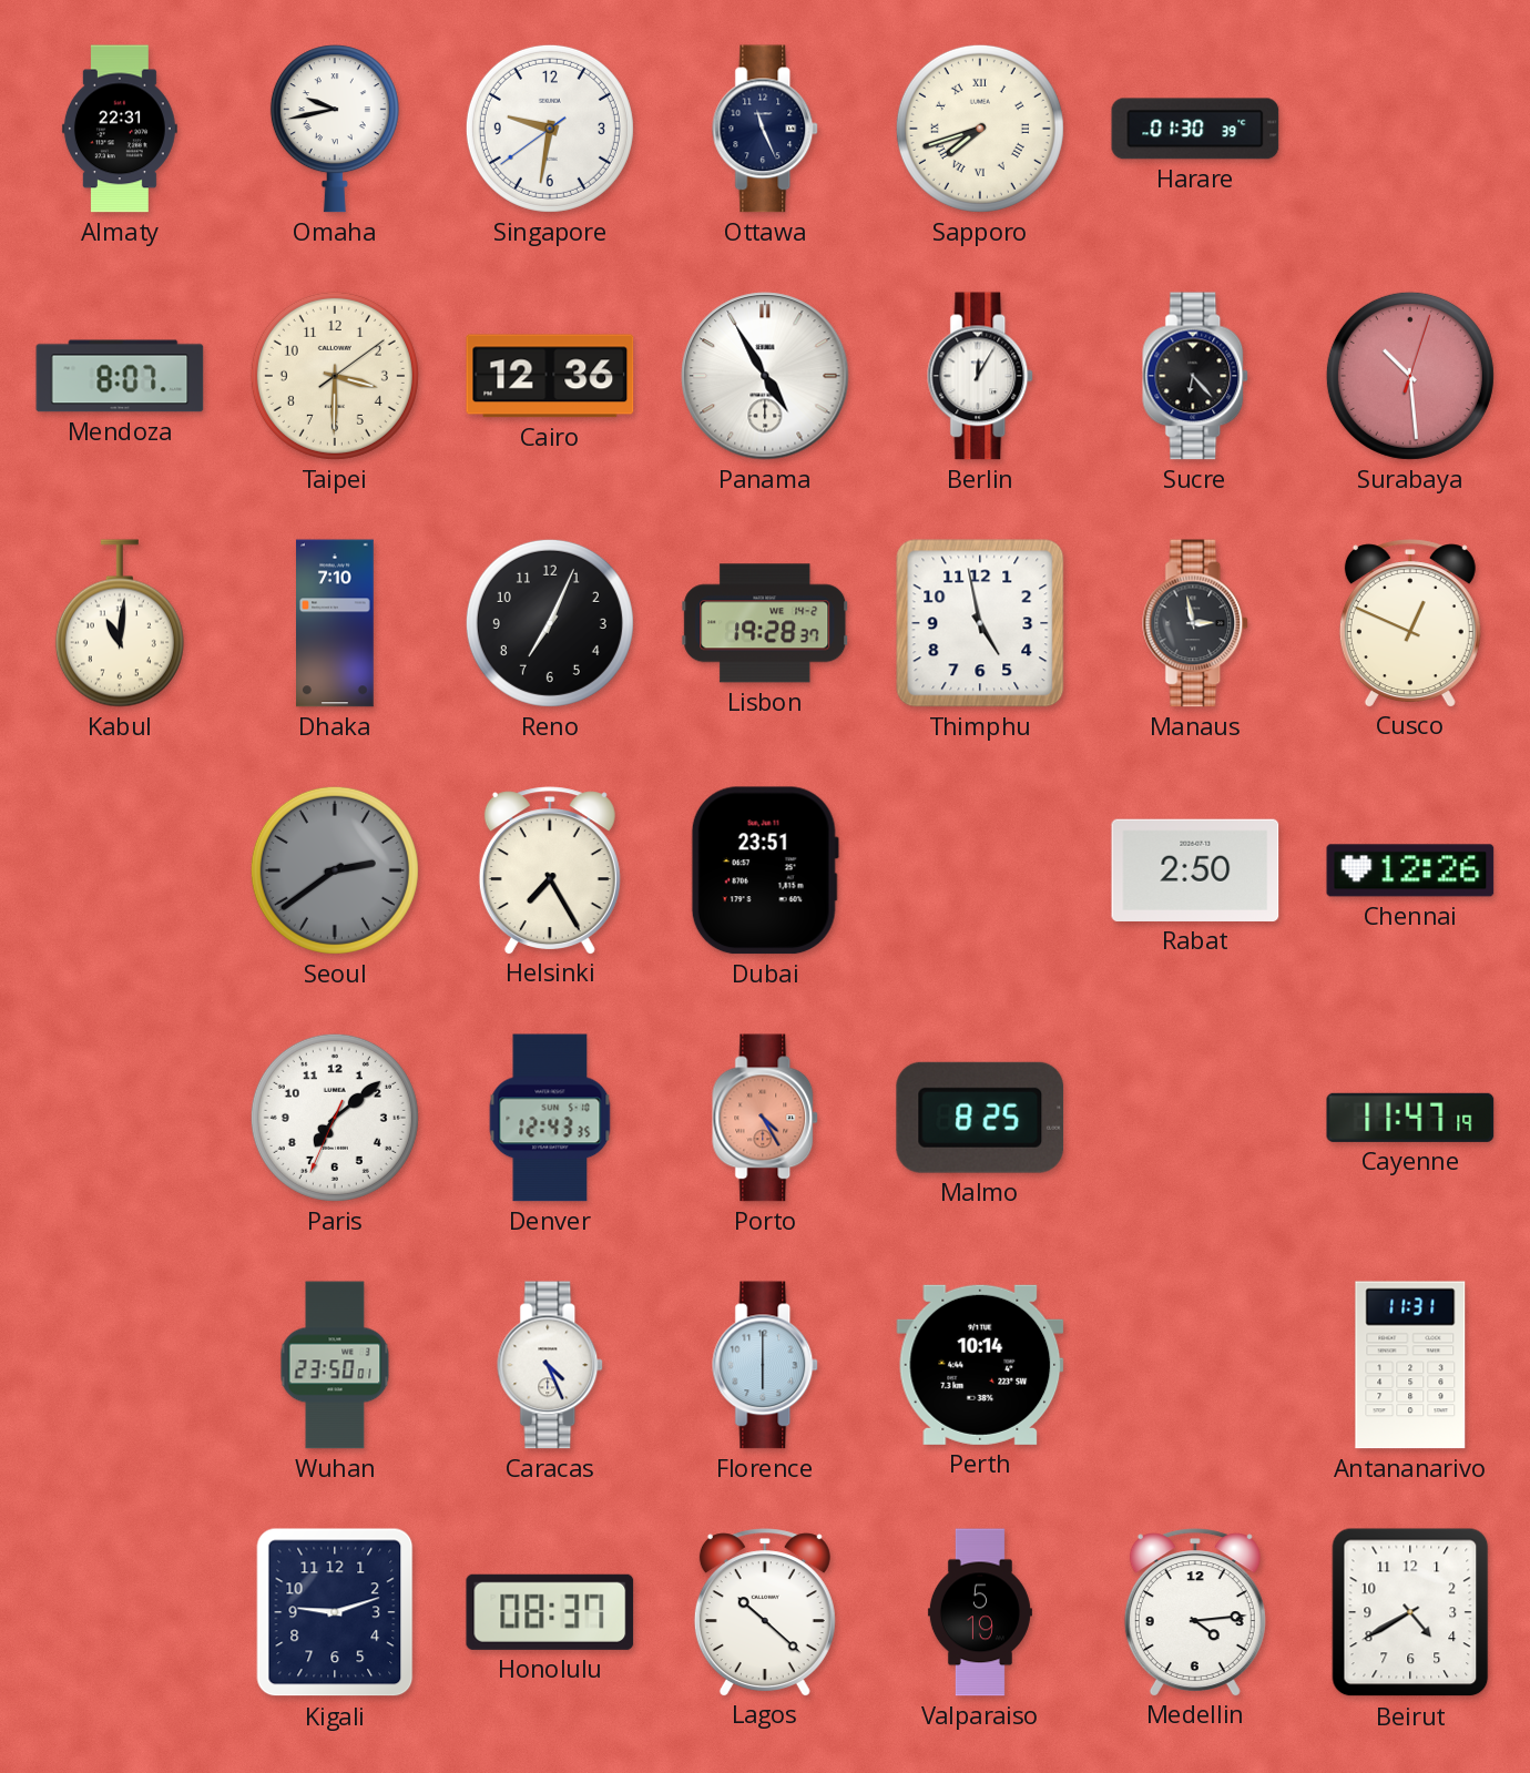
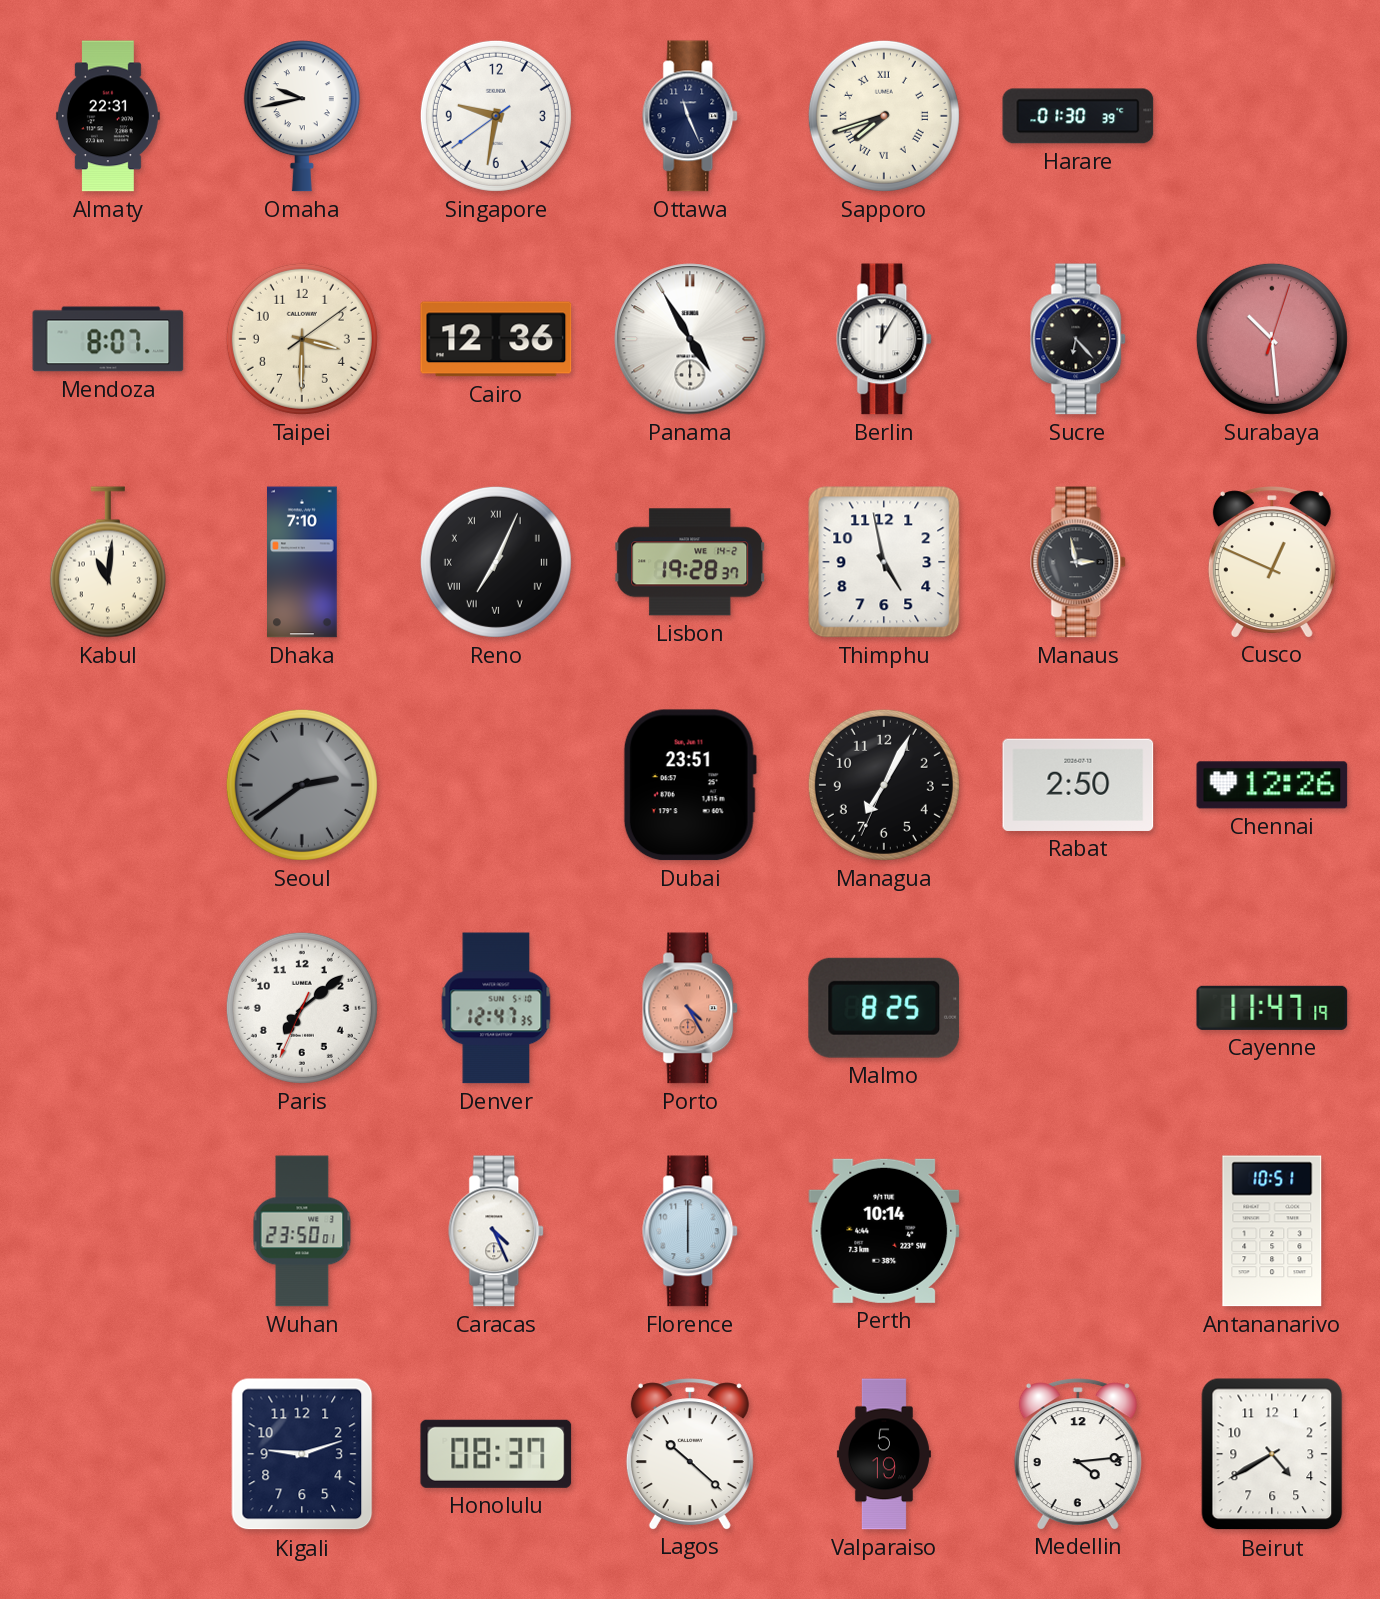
Reno numerals: Arabic -> Roman (496, 562)
Helsinki: 7:25 -> none (550, 870)
Managua: none -> 7:04 (884, 785)
Denver: 12:43 -> 12:47 (496, 1008)
Antananarivo: 11:31 -> 10:51 (1272, 1231)
